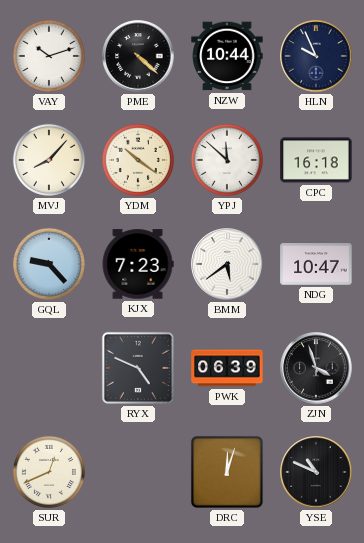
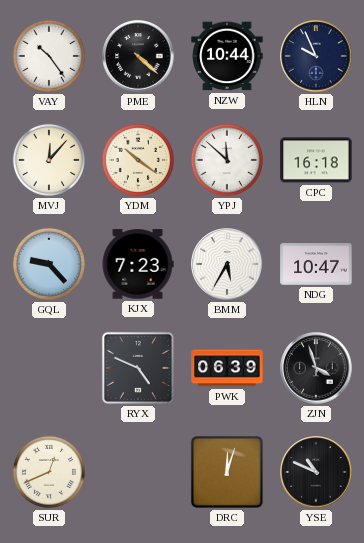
VAY: 10:12 -> 10:24 (49, 56)
MVJ: 8:07 -> 12:07 (49, 160)
BMM: 5:39 -> 5:35 (227, 264)
